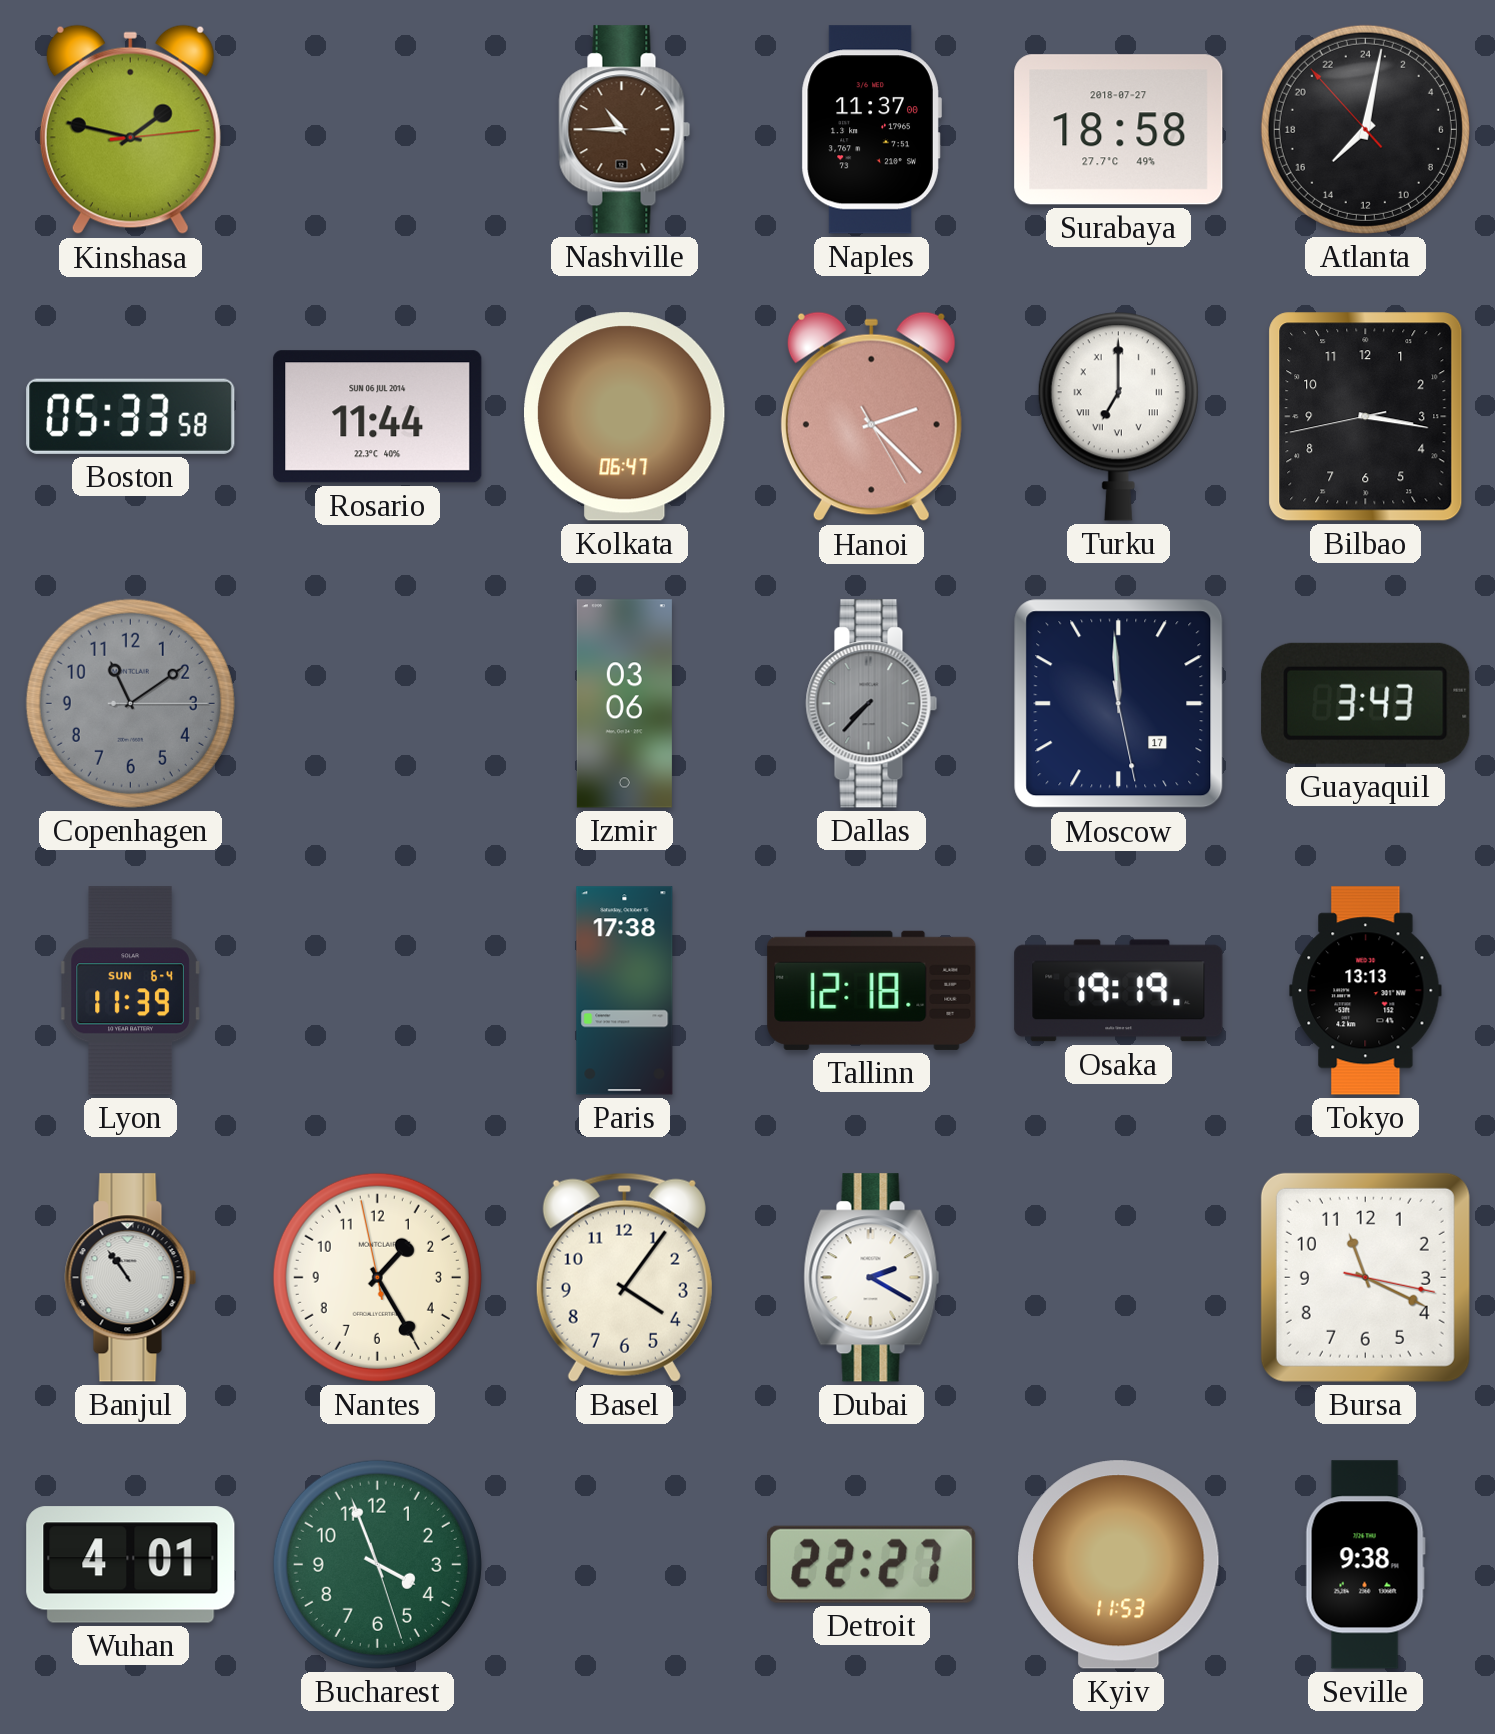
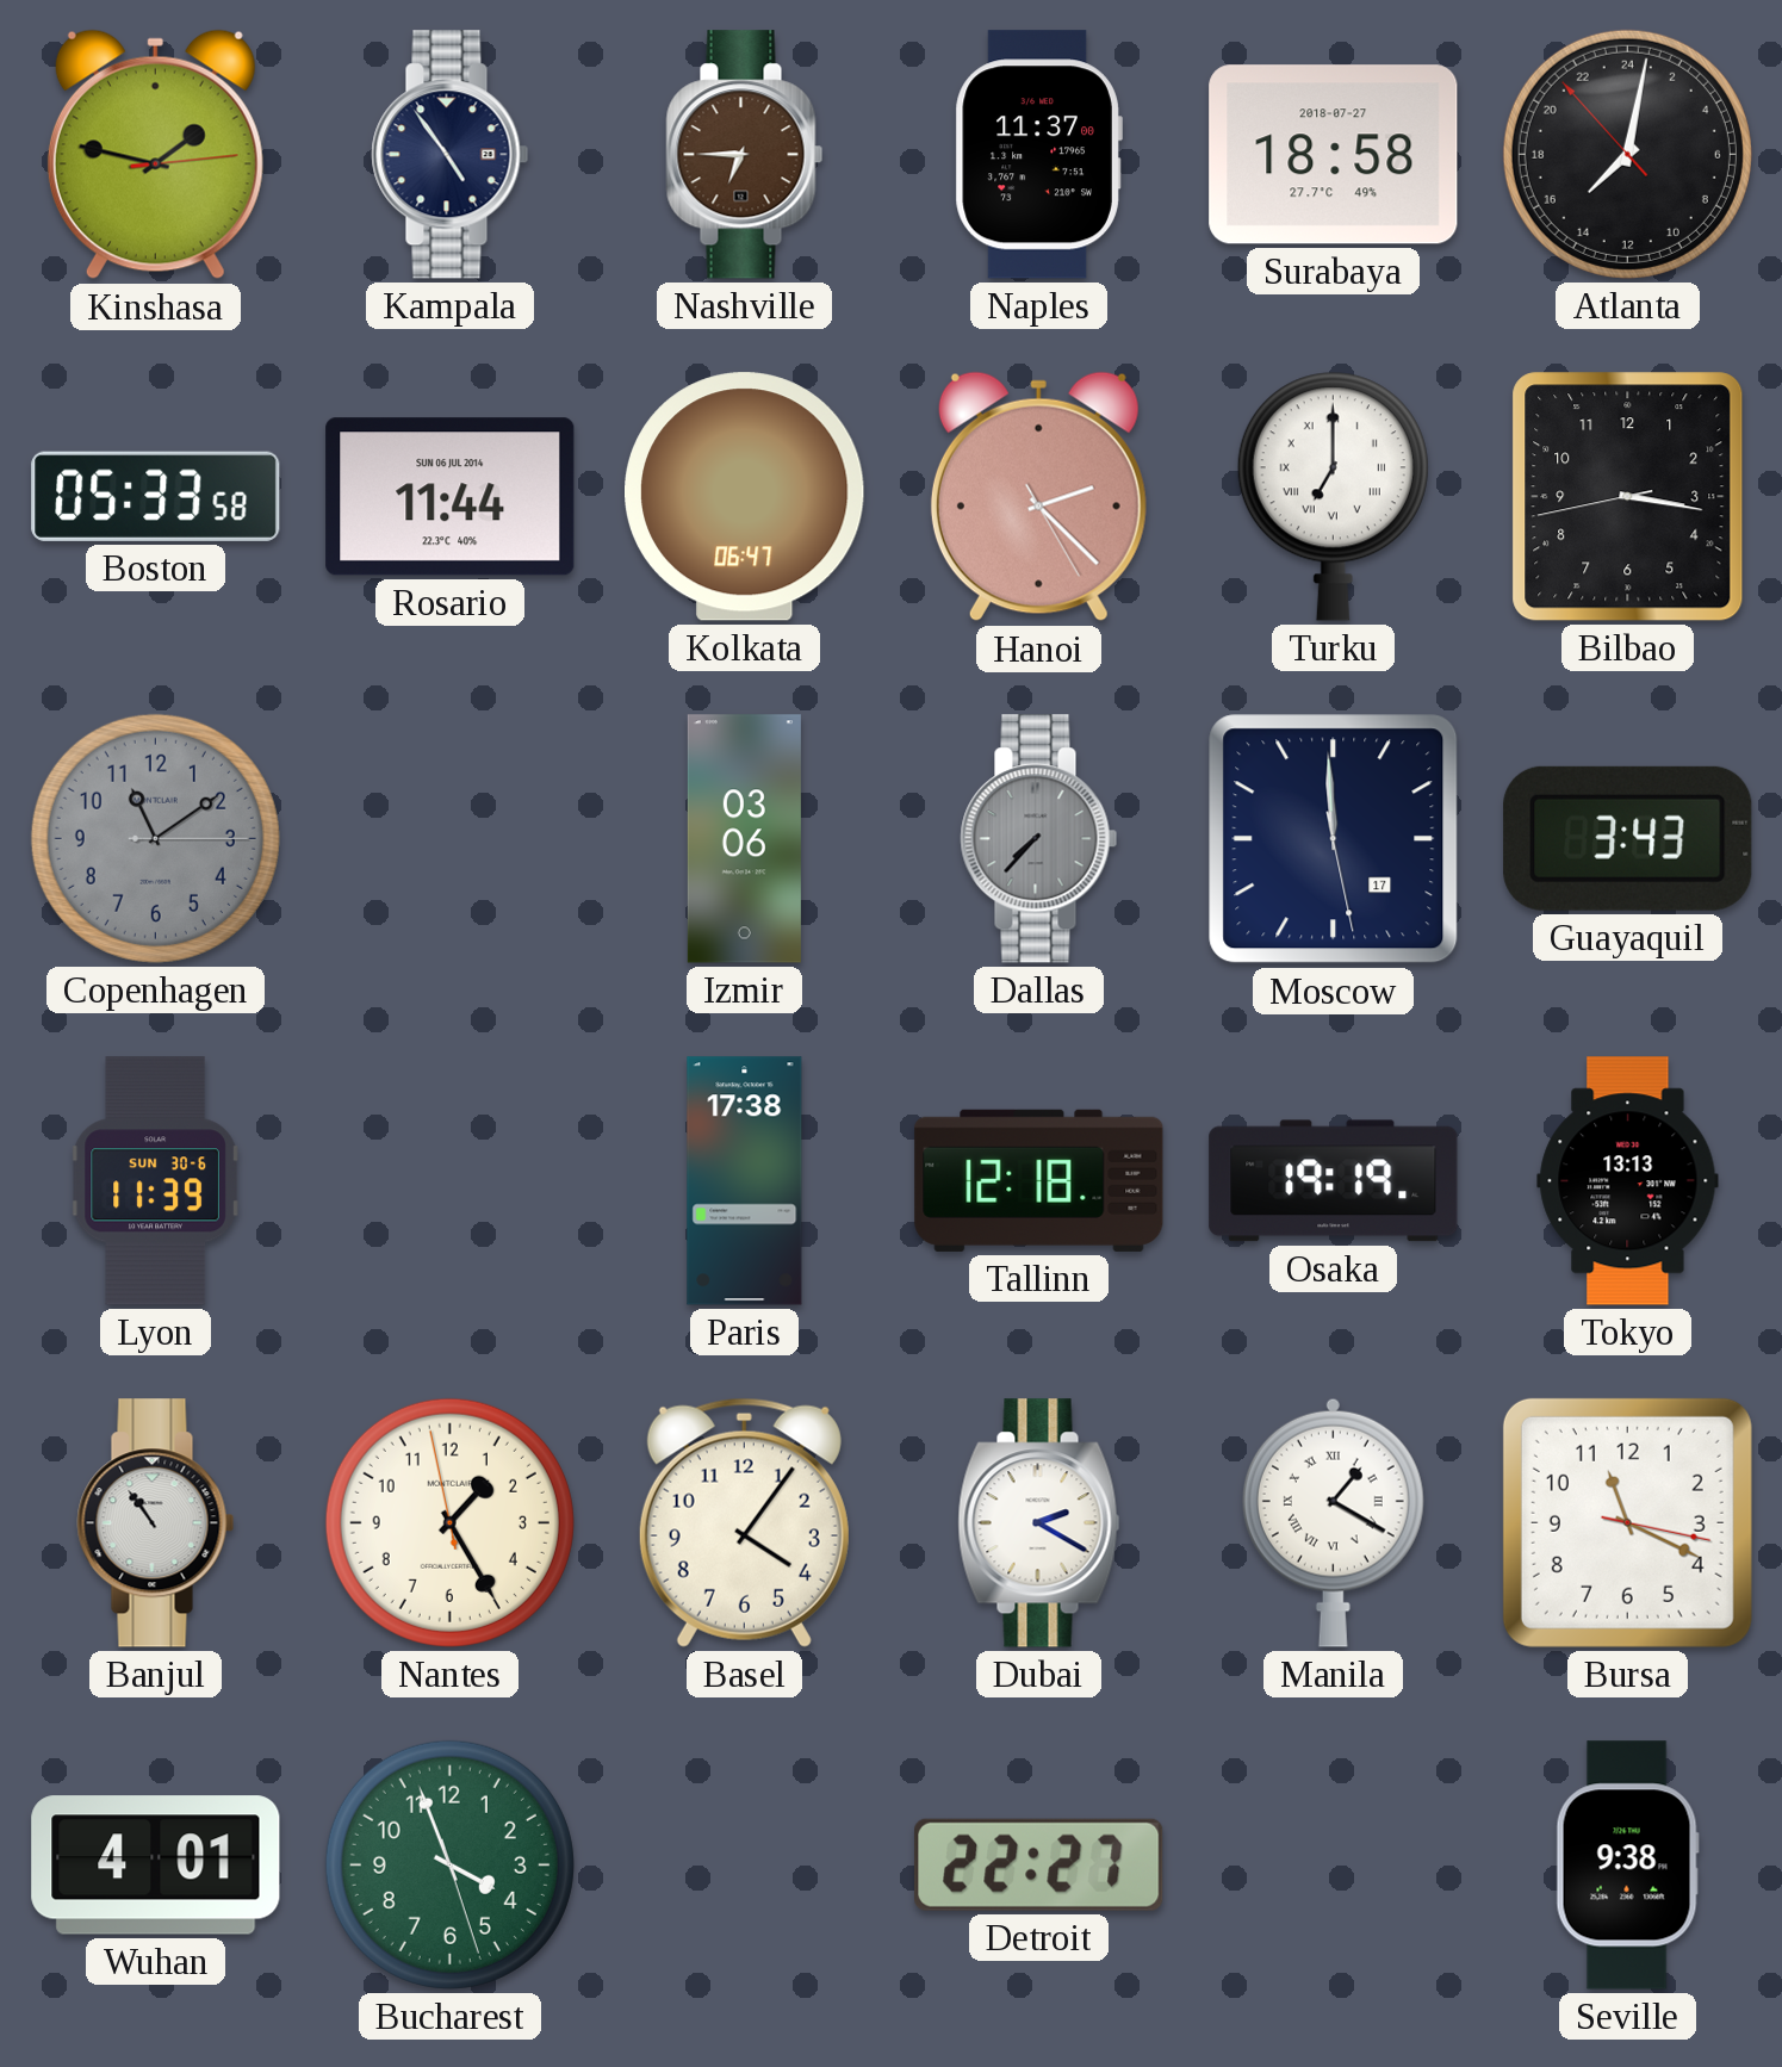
Kampala: none -> 4:54 (451, 155)
Nashville: 10:45 -> 6:45 (745, 155)
Lyon date: SUN 6-4 -> SUN 30-6 (155, 1181)
Manila: none -> 1:20 (1333, 1522)
Kyiv: 11:53 -> none (1119, 1565)
